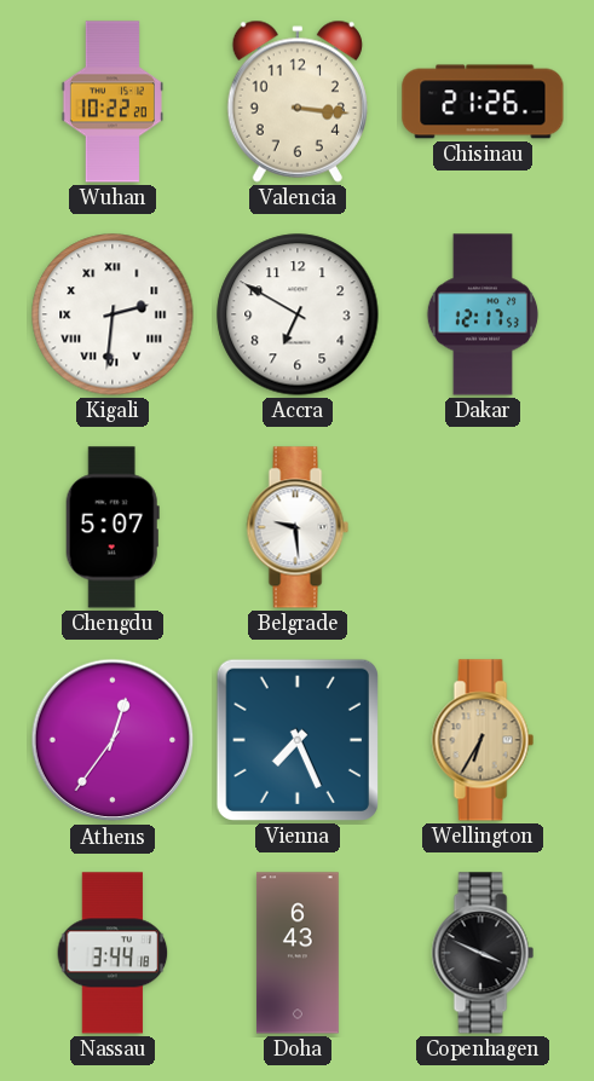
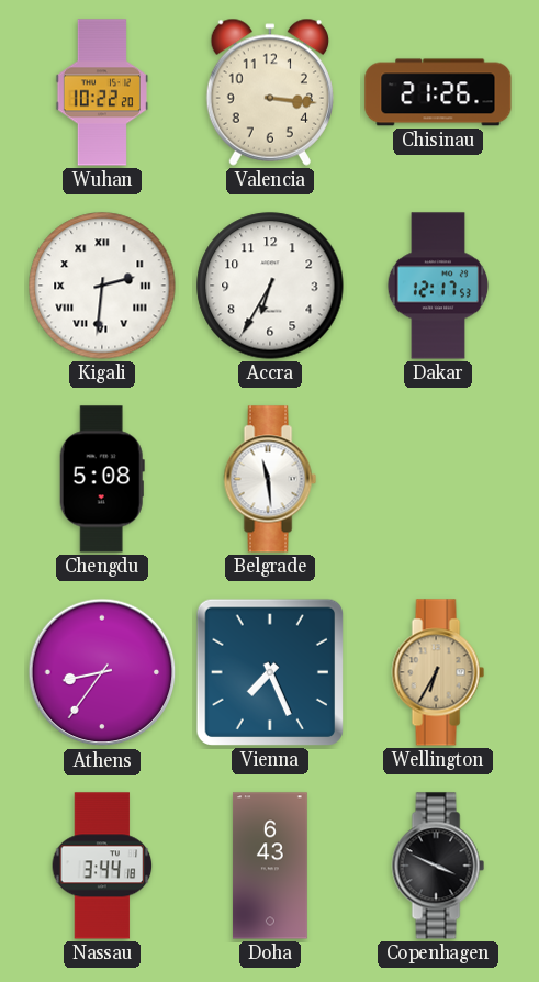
Accra: 6:50 -> 6:35 (270, 286)
Chengdu: 5:07 -> 5:08 (102, 479)
Belgrade: 9:29 -> 11:29 (270, 479)
Athens: 12:36 -> 8:36 (102, 672)
